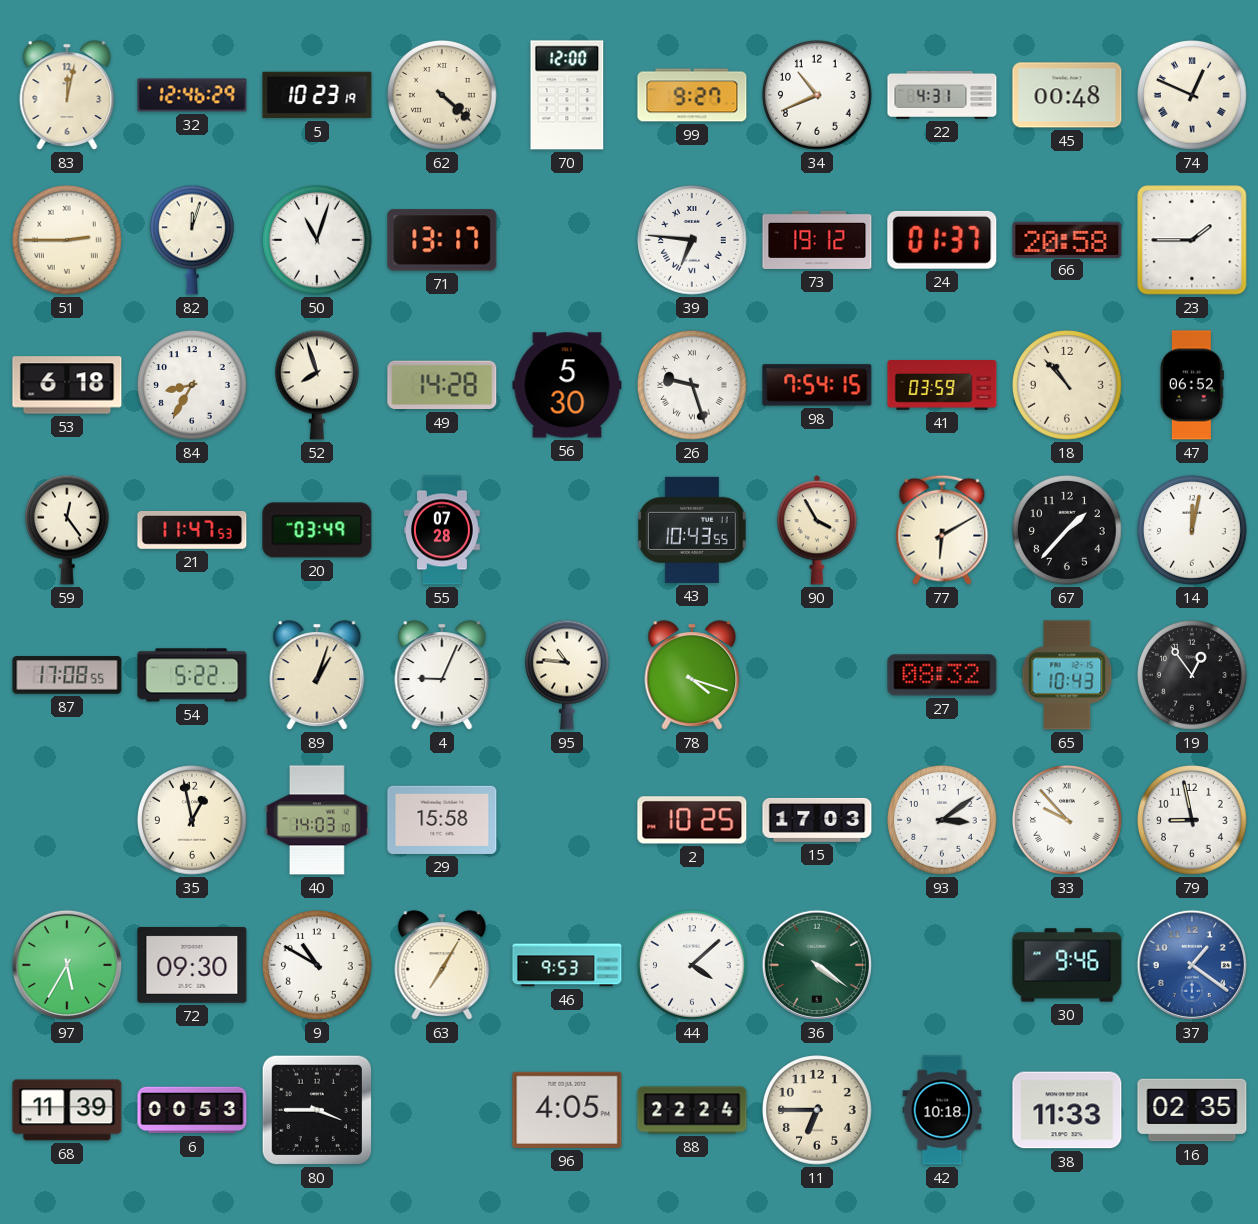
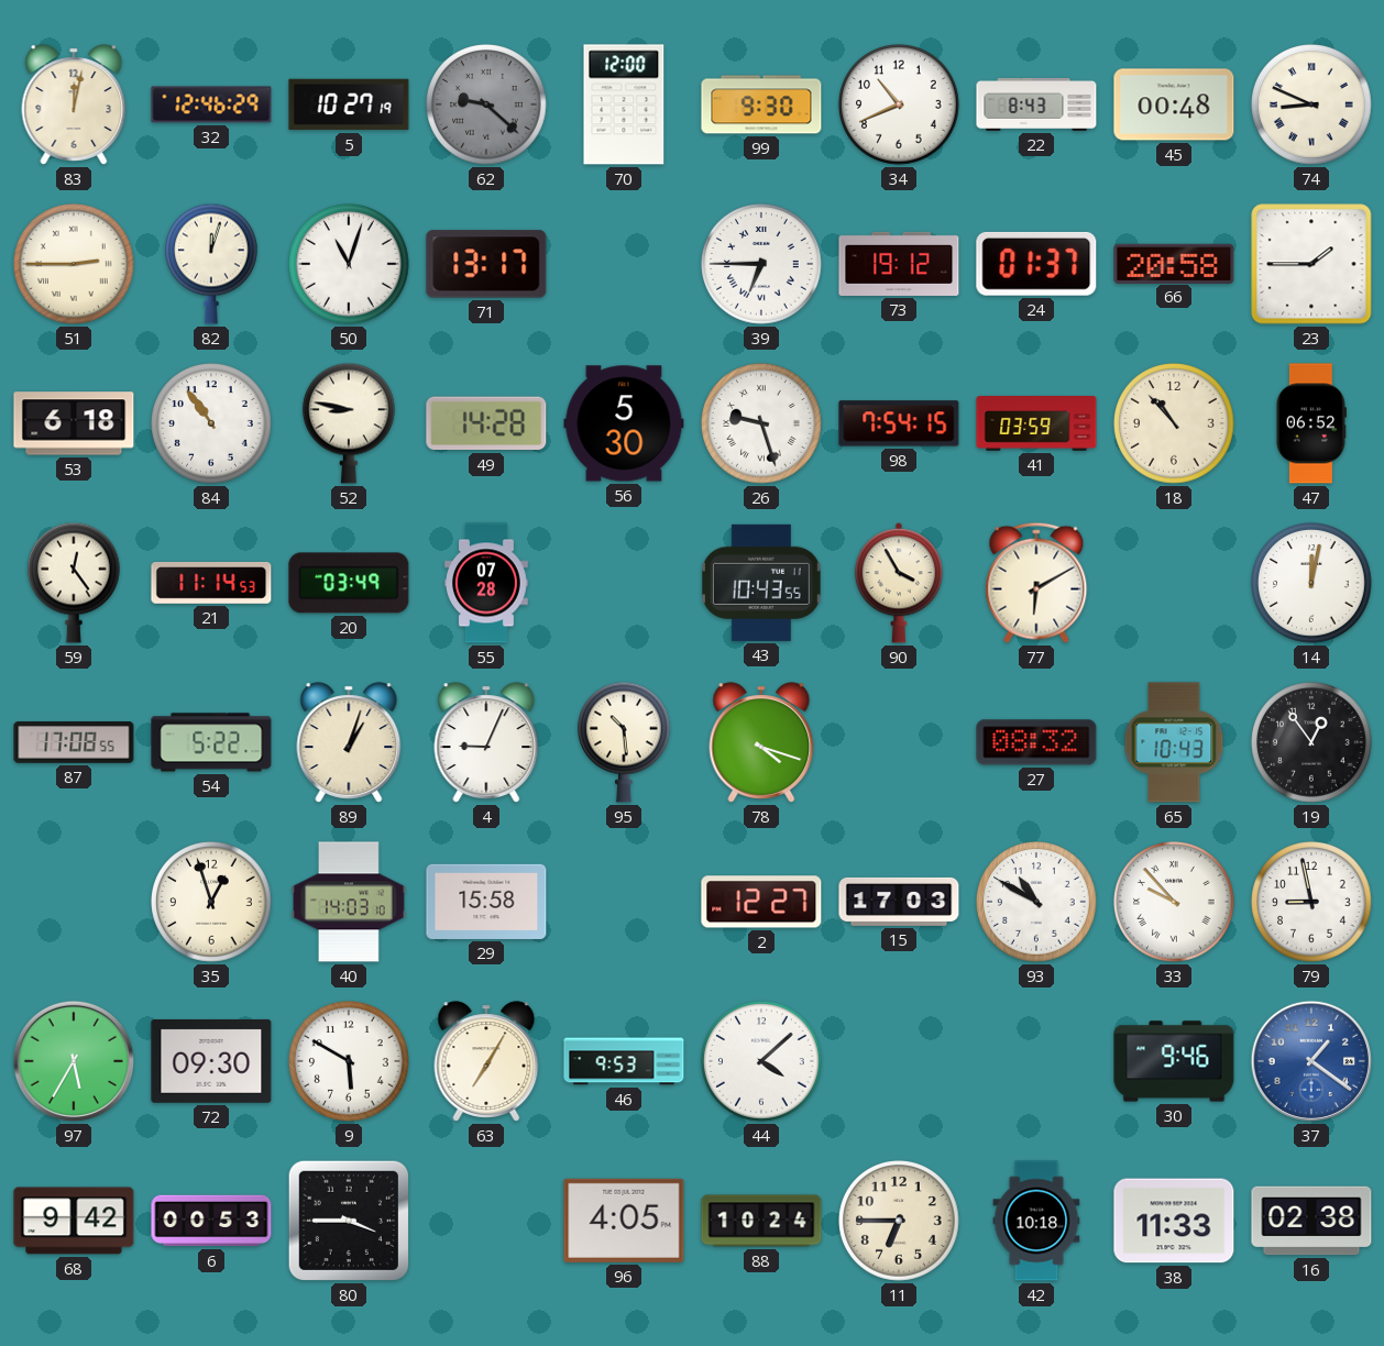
5: 10:23 -> 10:27 (349, 104)
62: 4:22 -> 9:22 (487, 106)
62 dial: cream -> grey (487, 106)
99: 9:27 -> 9:30 (761, 104)
22: 4:31 -> 8:43 (1036, 104)
74: 12:49 -> 8:49 (1312, 106)
39: 6:46 -> 6:45 (762, 265)
84: 8:35 -> 10:54 (212, 424)
52: 7:57 -> 8:47 (349, 423)
21: 11:47 -> 11:14 (211, 584)
67: 1:37 -> none (1068, 531)
95: 10:46 -> 10:29 (624, 742)
35: 12:58 -> 12:57 (212, 903)
2: 10:25 -> 12:27 (761, 902)
93: 3:09 -> 10:50 (1037, 903)
9: 10:50 -> 5:50 (350, 1062)
36: 4:21 -> none (817, 965)
68: 11:39 -> 9:42 (74, 1221)
88: 22:24 -> 10:24 (761, 1221)
16: 02:35 -> 02:38 (1311, 1221)
